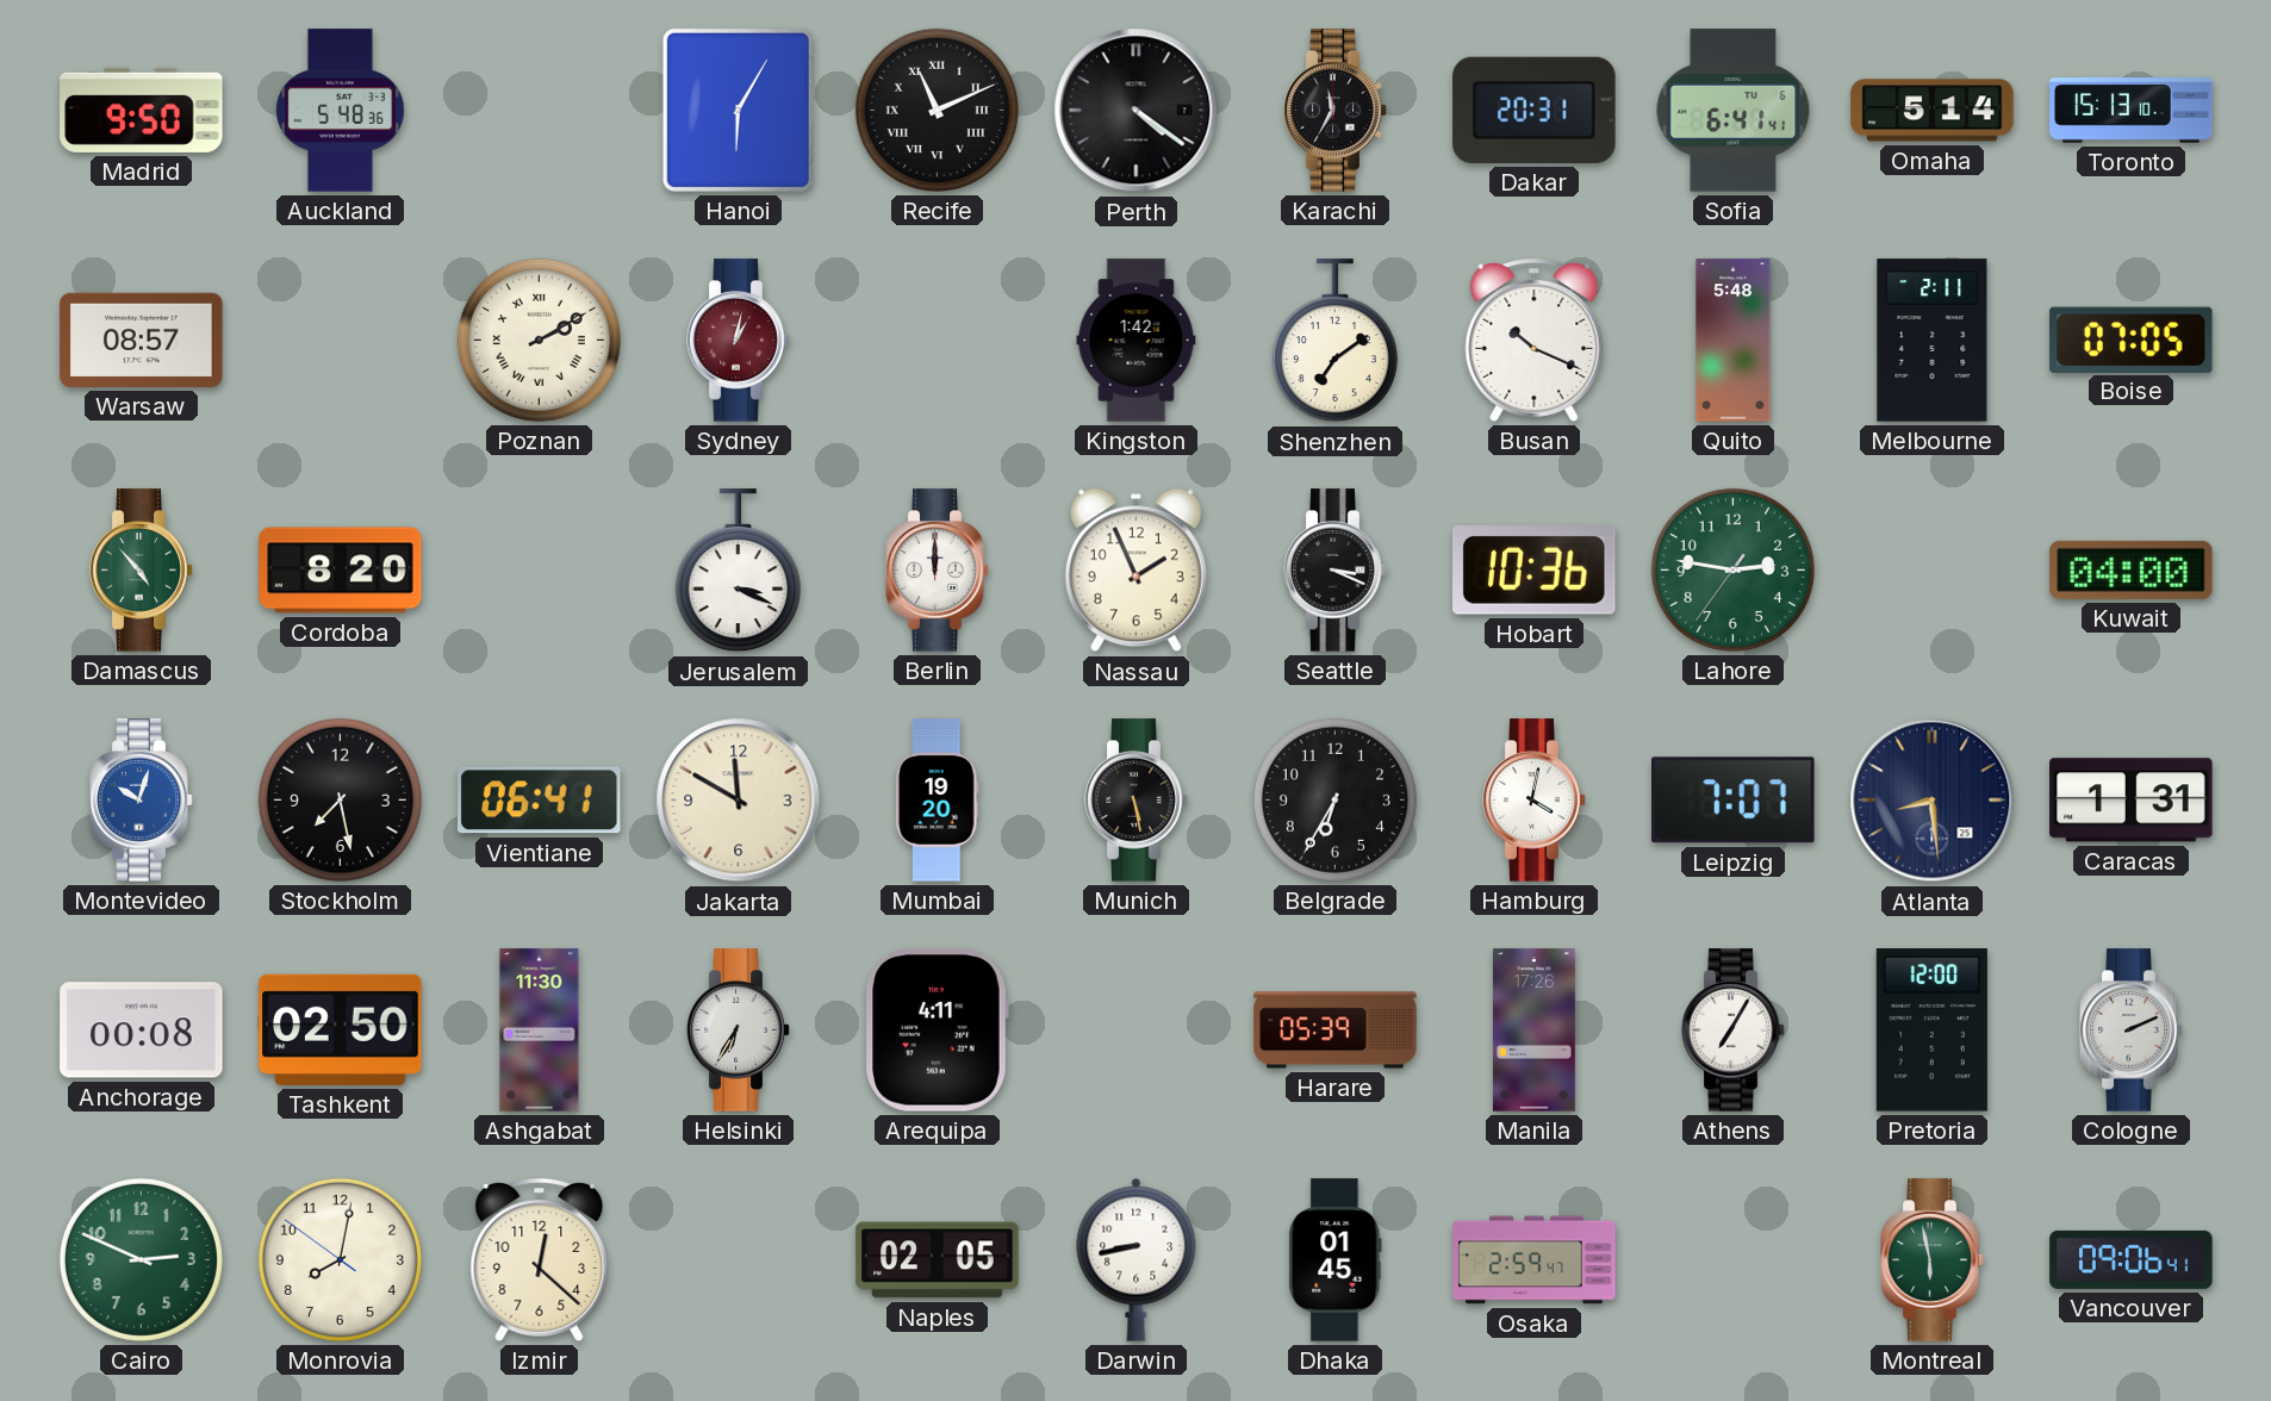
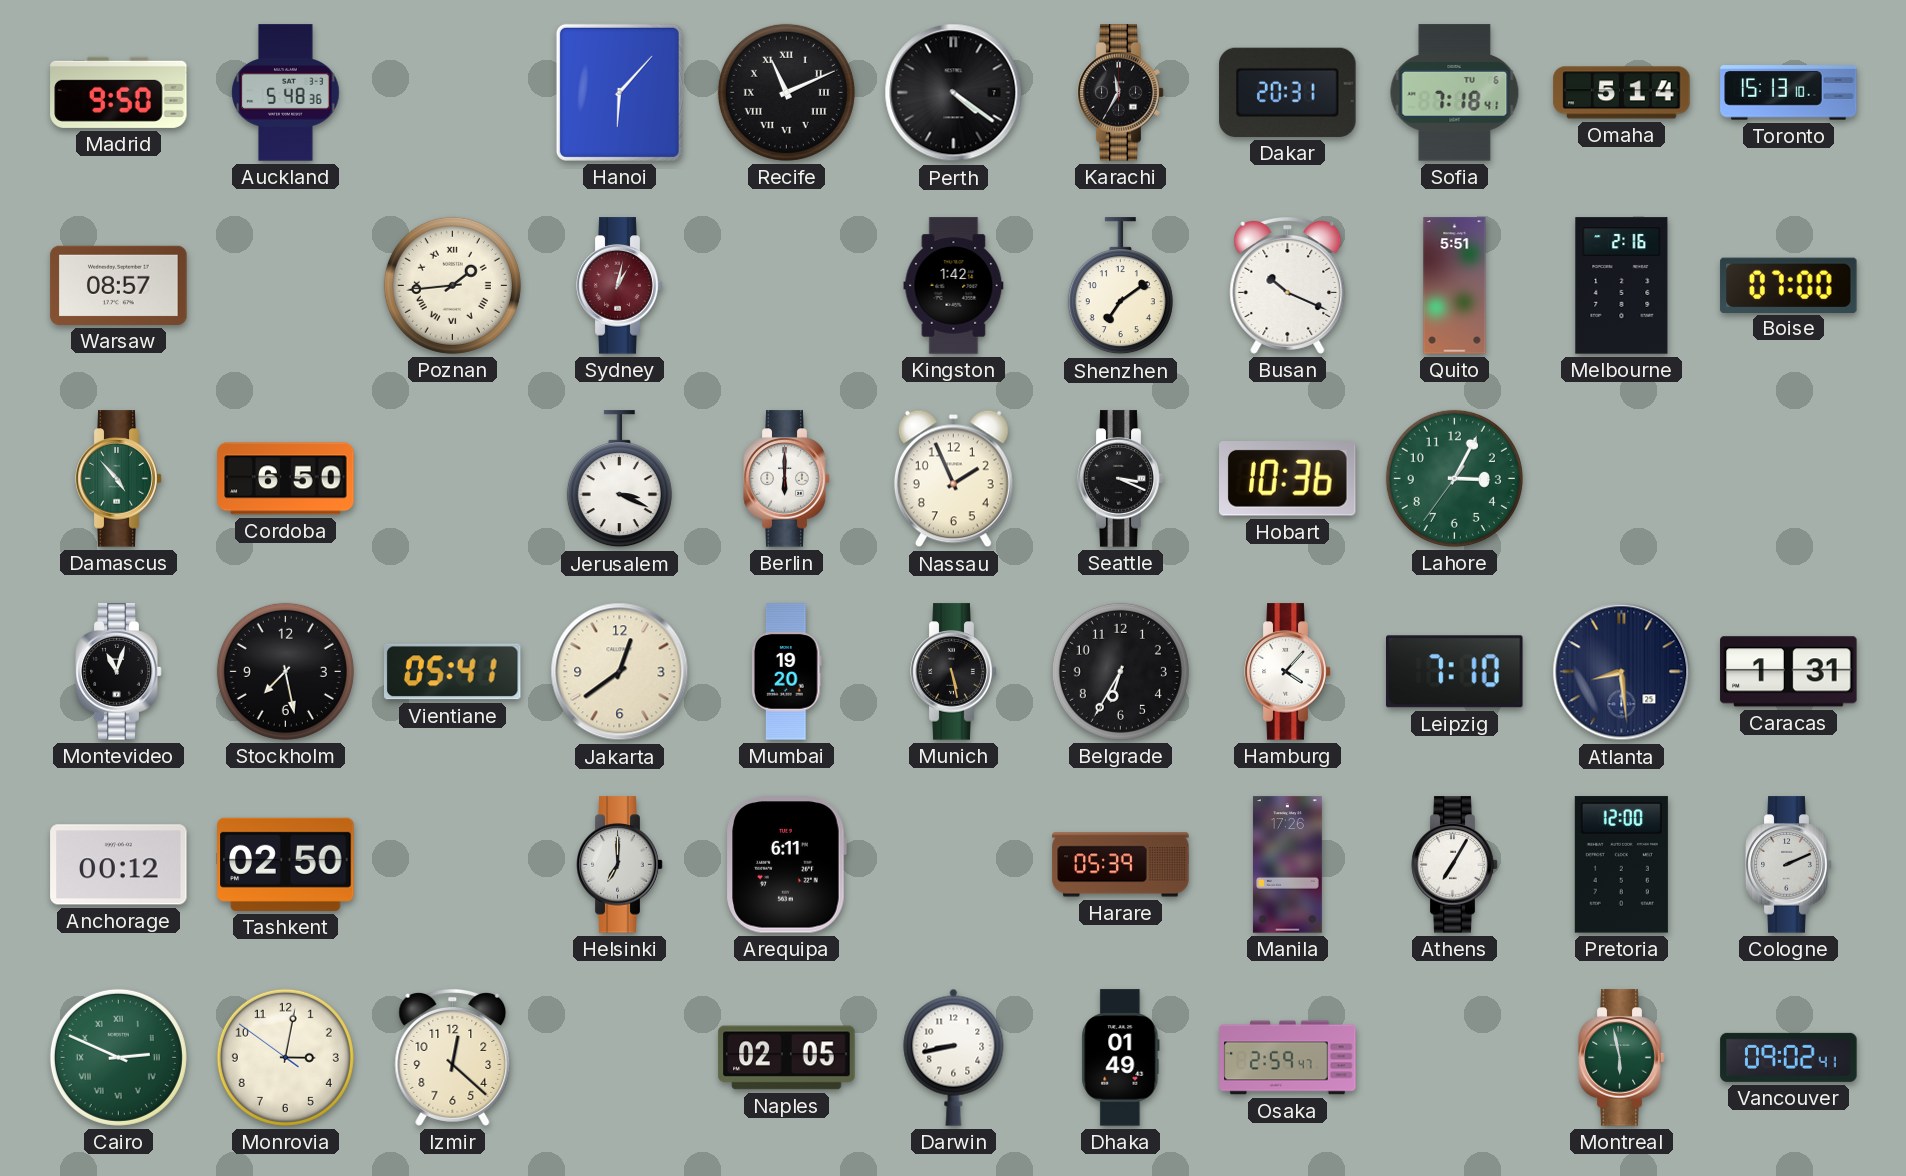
Hanoi: 6:05 -> 6:07 (619, 92)
Sofia: 6:41 -> 7:18 (1455, 93)
Poznan: 2:10 -> 1:44 (452, 285)
Quito: 5:48 -> 5:51 (1455, 286)
Melbourne: 2:11 -> 2:16 (1622, 286)
Boise: 07:05 -> 07:00 (1789, 285)
Cordoba: 8:20 -> 6:50 (286, 479)
Berlin: 12:00 -> 6:00 (787, 479)
Lahore: 2:46 -> 3:04 (1454, 478)
Kuwait: 04:00 -> none (2132, 569)
Montevideo: 10:03 -> 11:03 (119, 672)
Montevideo dial: blue -> black (119, 672)
Vientiane: 06:41 -> 05:41 (453, 672)
Jakarta: 11:50 -> 12:39 (620, 672)
Hamburg: 4:02 -> 4:07 (1288, 672)
Leipzig: 7:07 -> 7:10 (1455, 672)
Anchorage: 00:08 -> 00:12 (119, 865)
Ashgabat: 11:30 -> none (540, 1030)
Helsinki: 6:35 -> 7:00 (620, 865)
Arequipa: 4:11 -> 6:11 (786, 865)
Cairo numerals: Arabic -> Roman (118, 1057)
Monrovia: 8:01 -> 3:01 (285, 1057)
Dhaka: 01:45 -> 01:49 (1121, 1058)
Vancouver: 09:06 -> 09:02 (1789, 1057)
